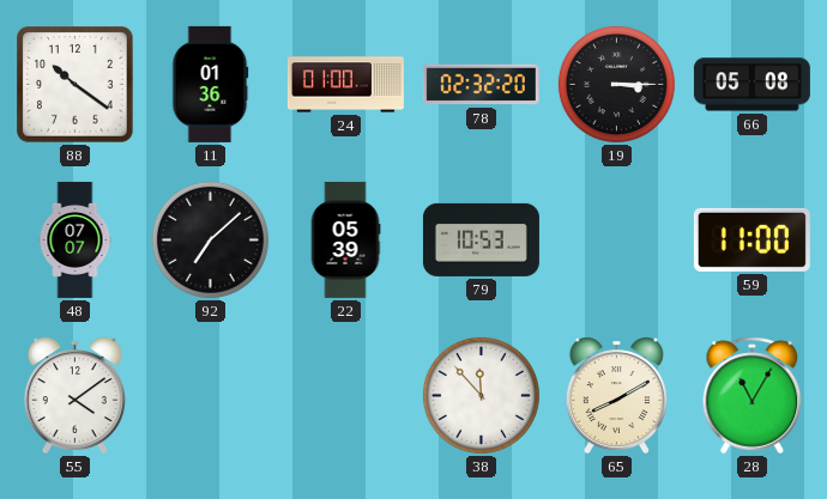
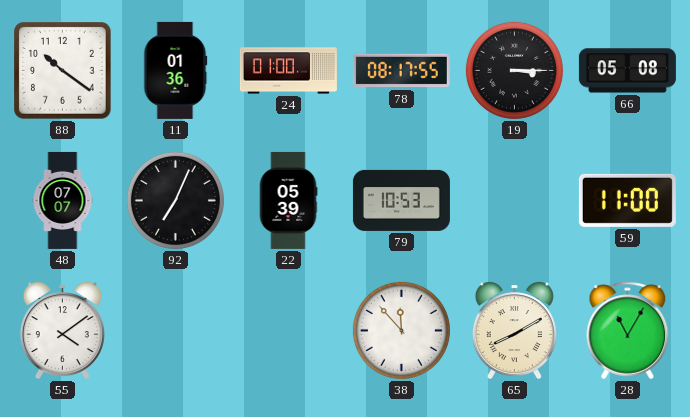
78: 02:32 -> 08:17 (401, 71)
92: 7:08 -> 7:04 (175, 200)
